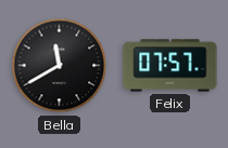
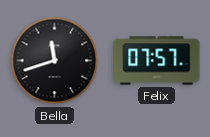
Bella: 11:40 -> 11:42 (55, 61)
